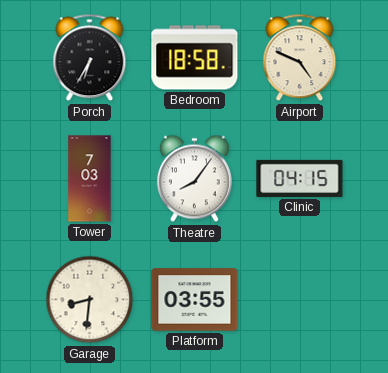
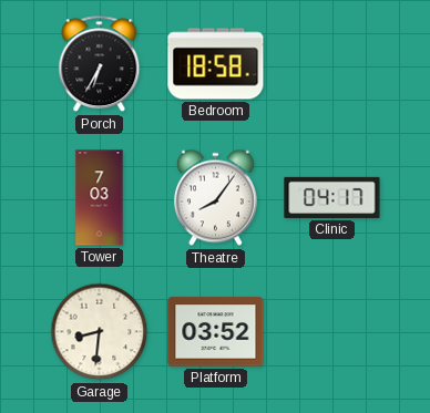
Airport: 4:49 -> none (300, 58)
Clinic: 04:15 -> 04:17 (332, 197)
Platform: 03:55 -> 03:52 (216, 332)
